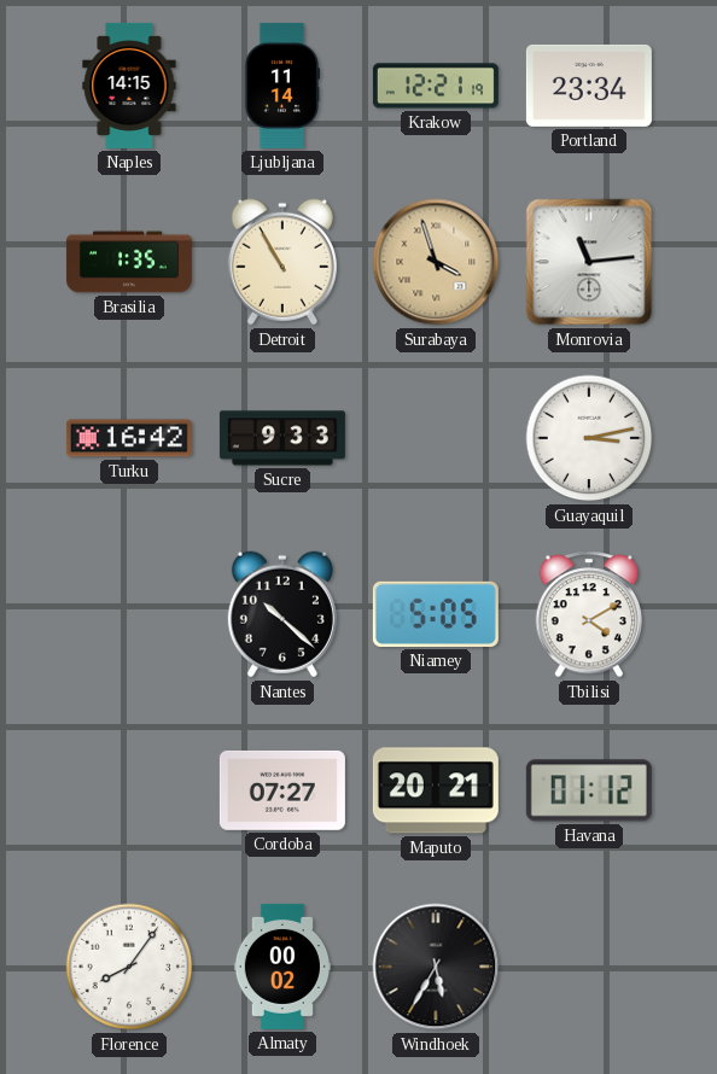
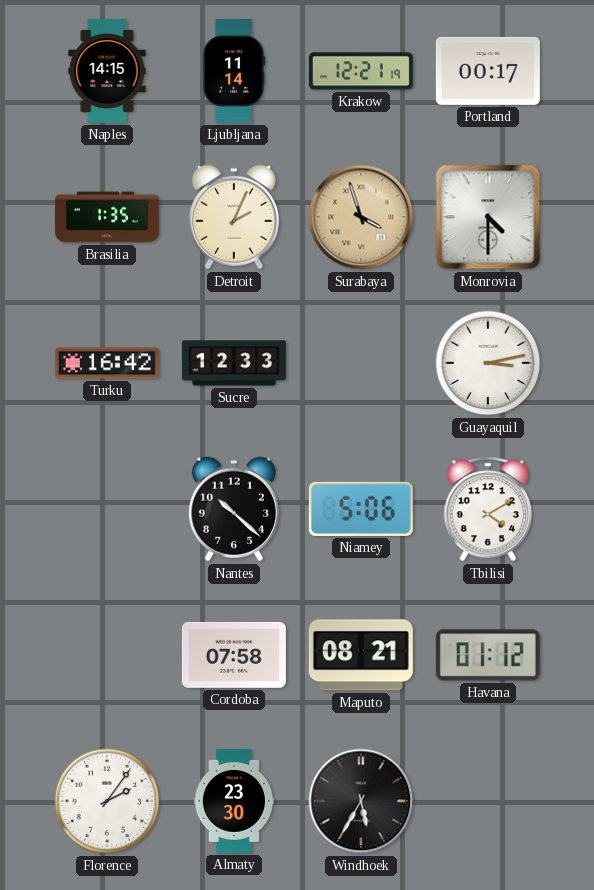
Portland: 23:34 -> 00:17 (488, 71)
Detroit: 10:55 -> 2:04 (234, 217)
Monrovia: 11:14 -> 4:30 (488, 217)
Sucre: 9:33 -> 12:33 (234, 363)
Niamey: 5:05 -> 5:06 (361, 509)
Cordoba: 07:27 -> 07:58 (234, 655)
Maputo: 20:21 -> 08:21 (361, 655)
Florence: 8:06 -> 2:06 (107, 801)
Almaty: 00:02 -> 23:30 (233, 801)
